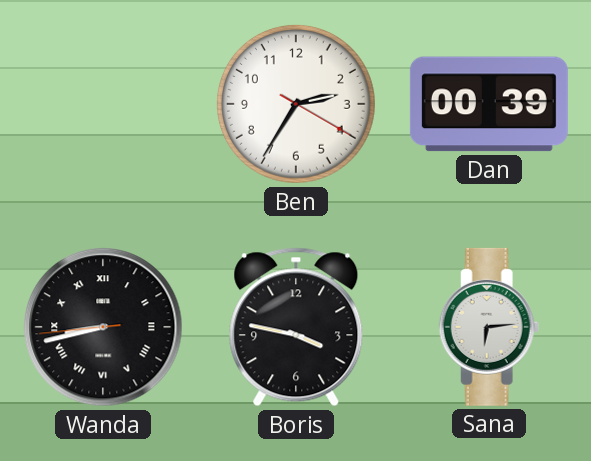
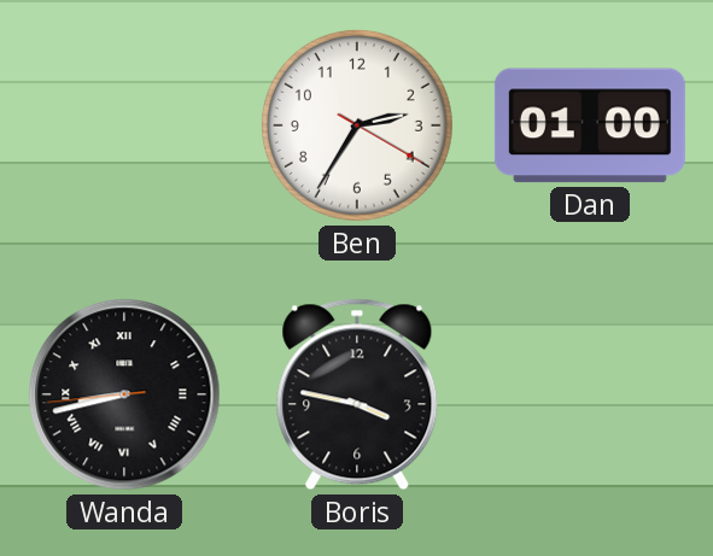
Dan: 00:39 -> 01:00 (590, 125)
Sana: 6:14 -> none (489, 327)
